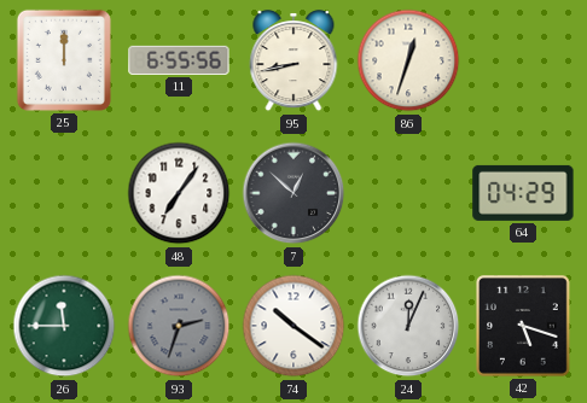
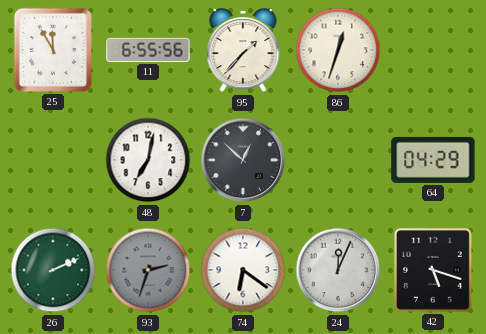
25: 12:00 -> 11:55 (53, 50)
95: 8:43 -> 1:37 (243, 51)
48: 7:06 -> 7:02 (148, 160)
26: 11:45 -> 2:11 (53, 270)
74: 10:21 -> 6:21 (243, 270)
